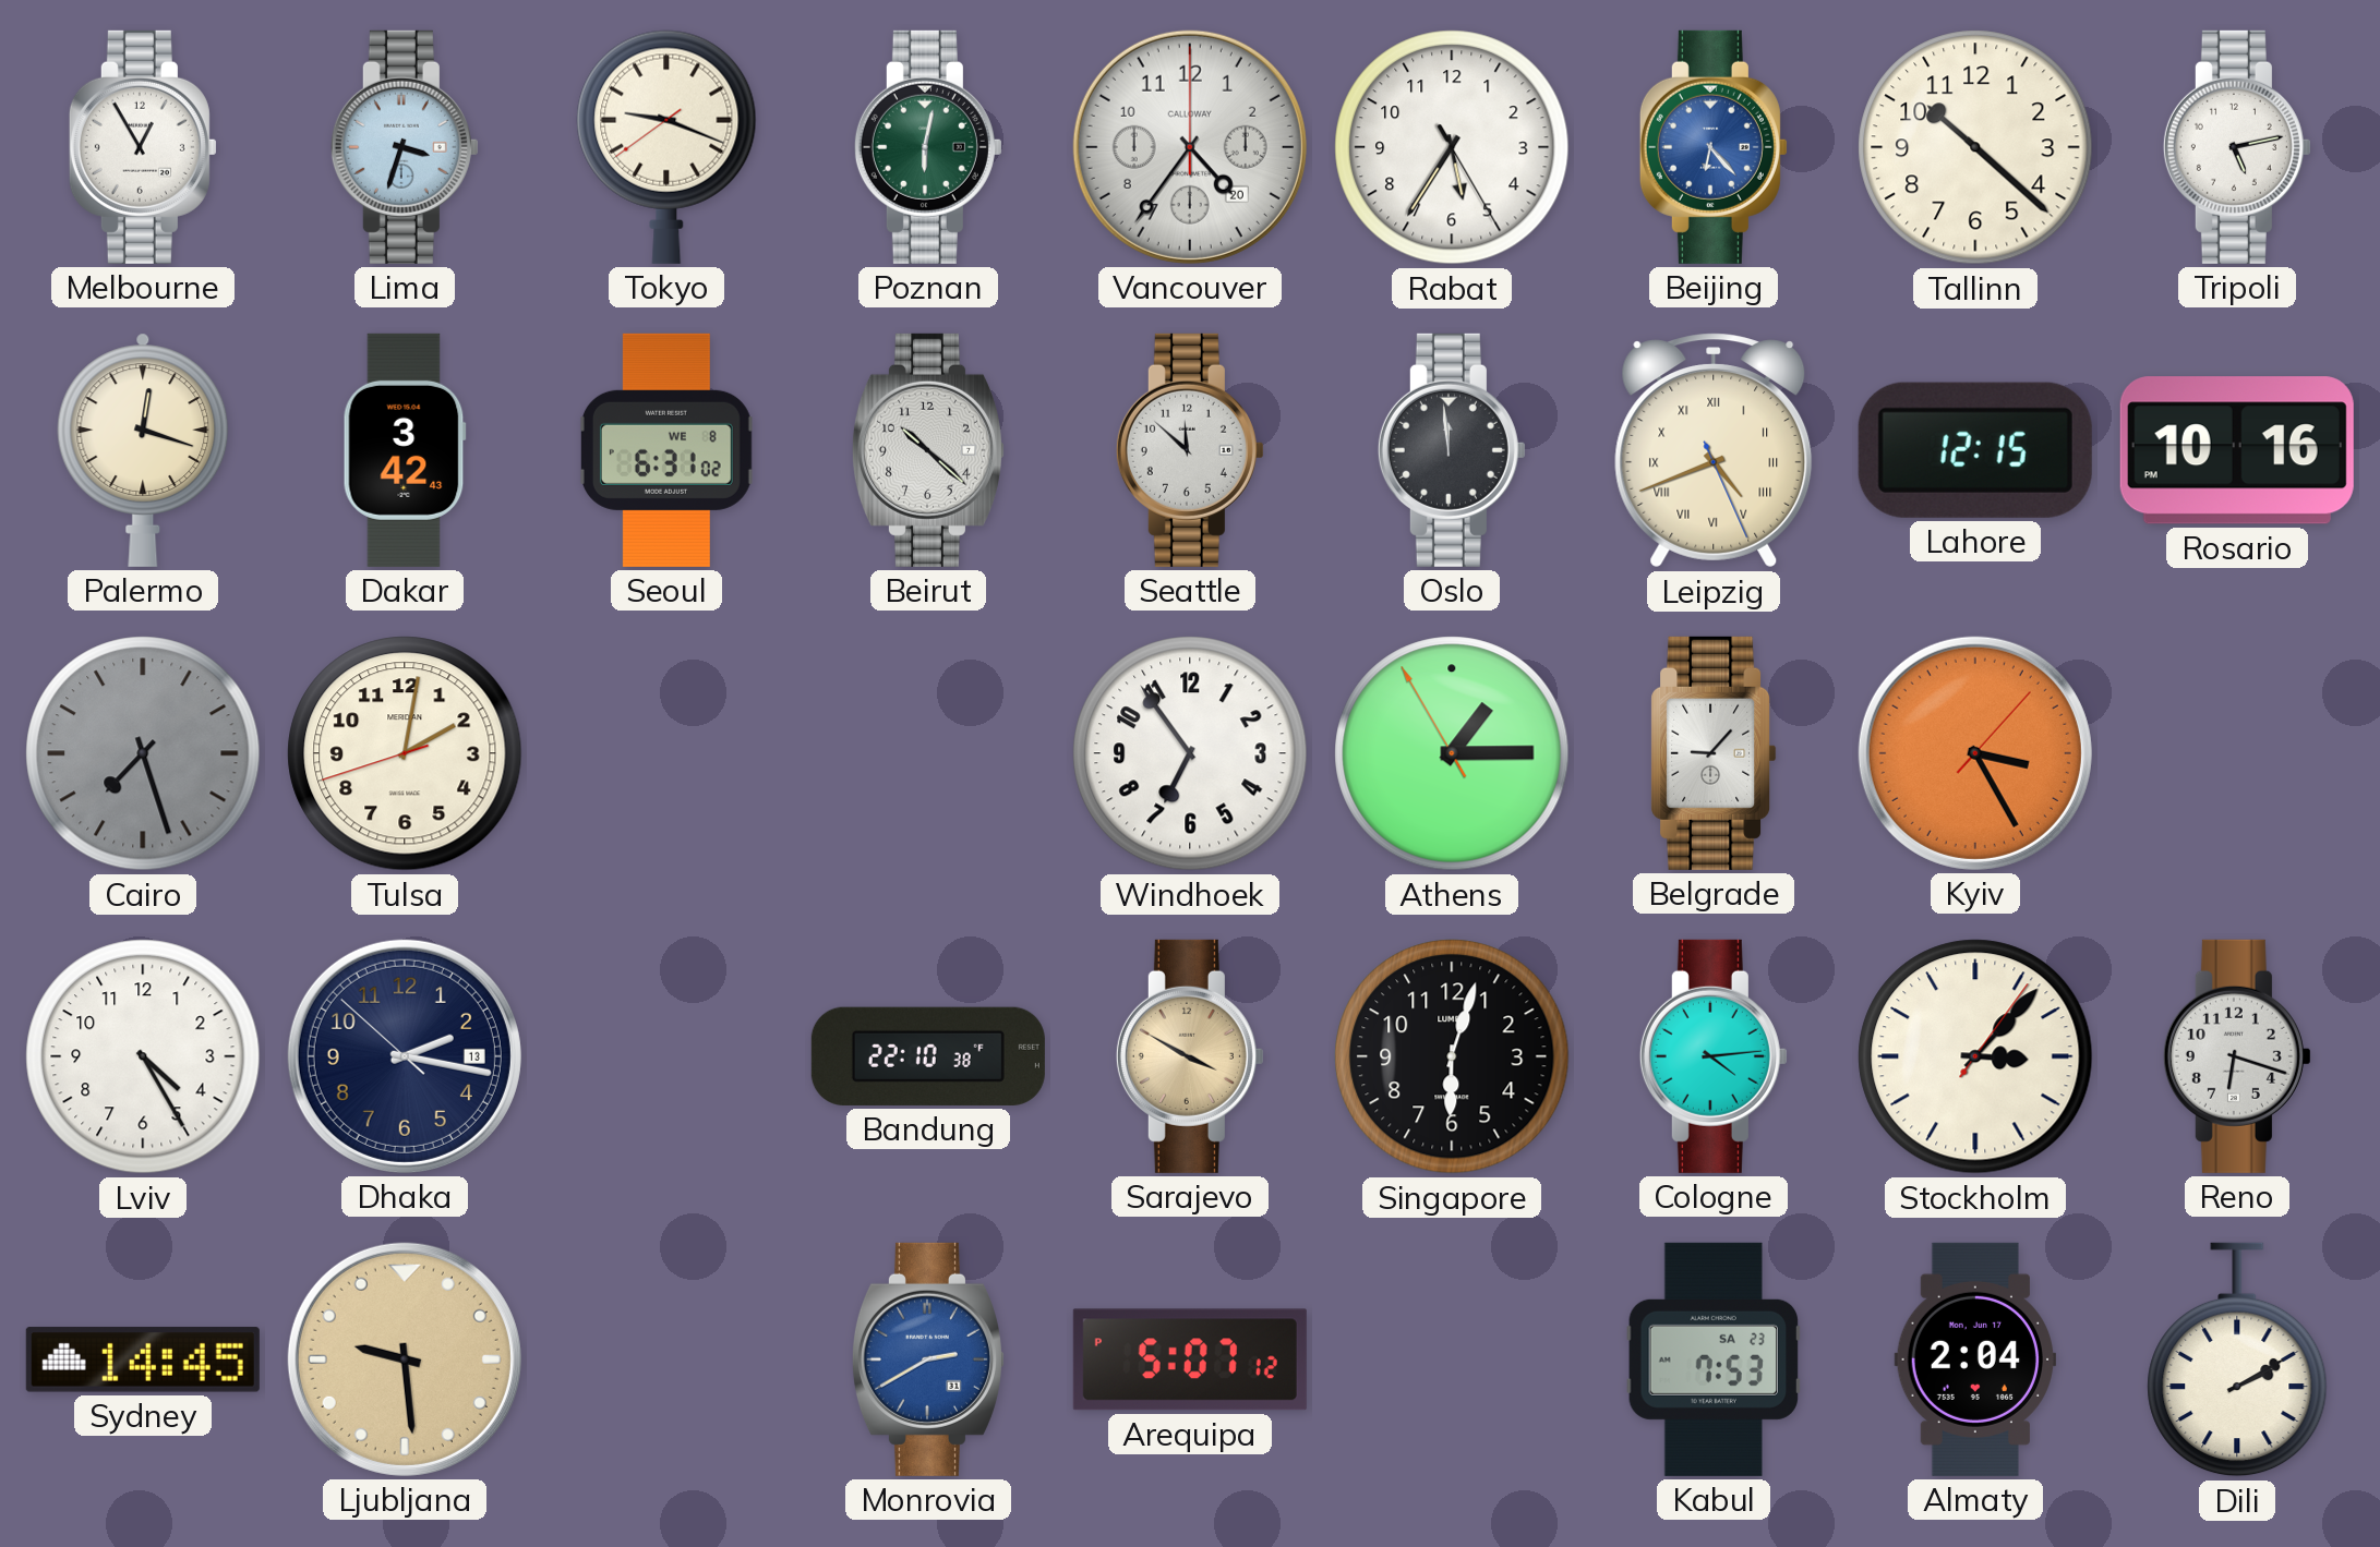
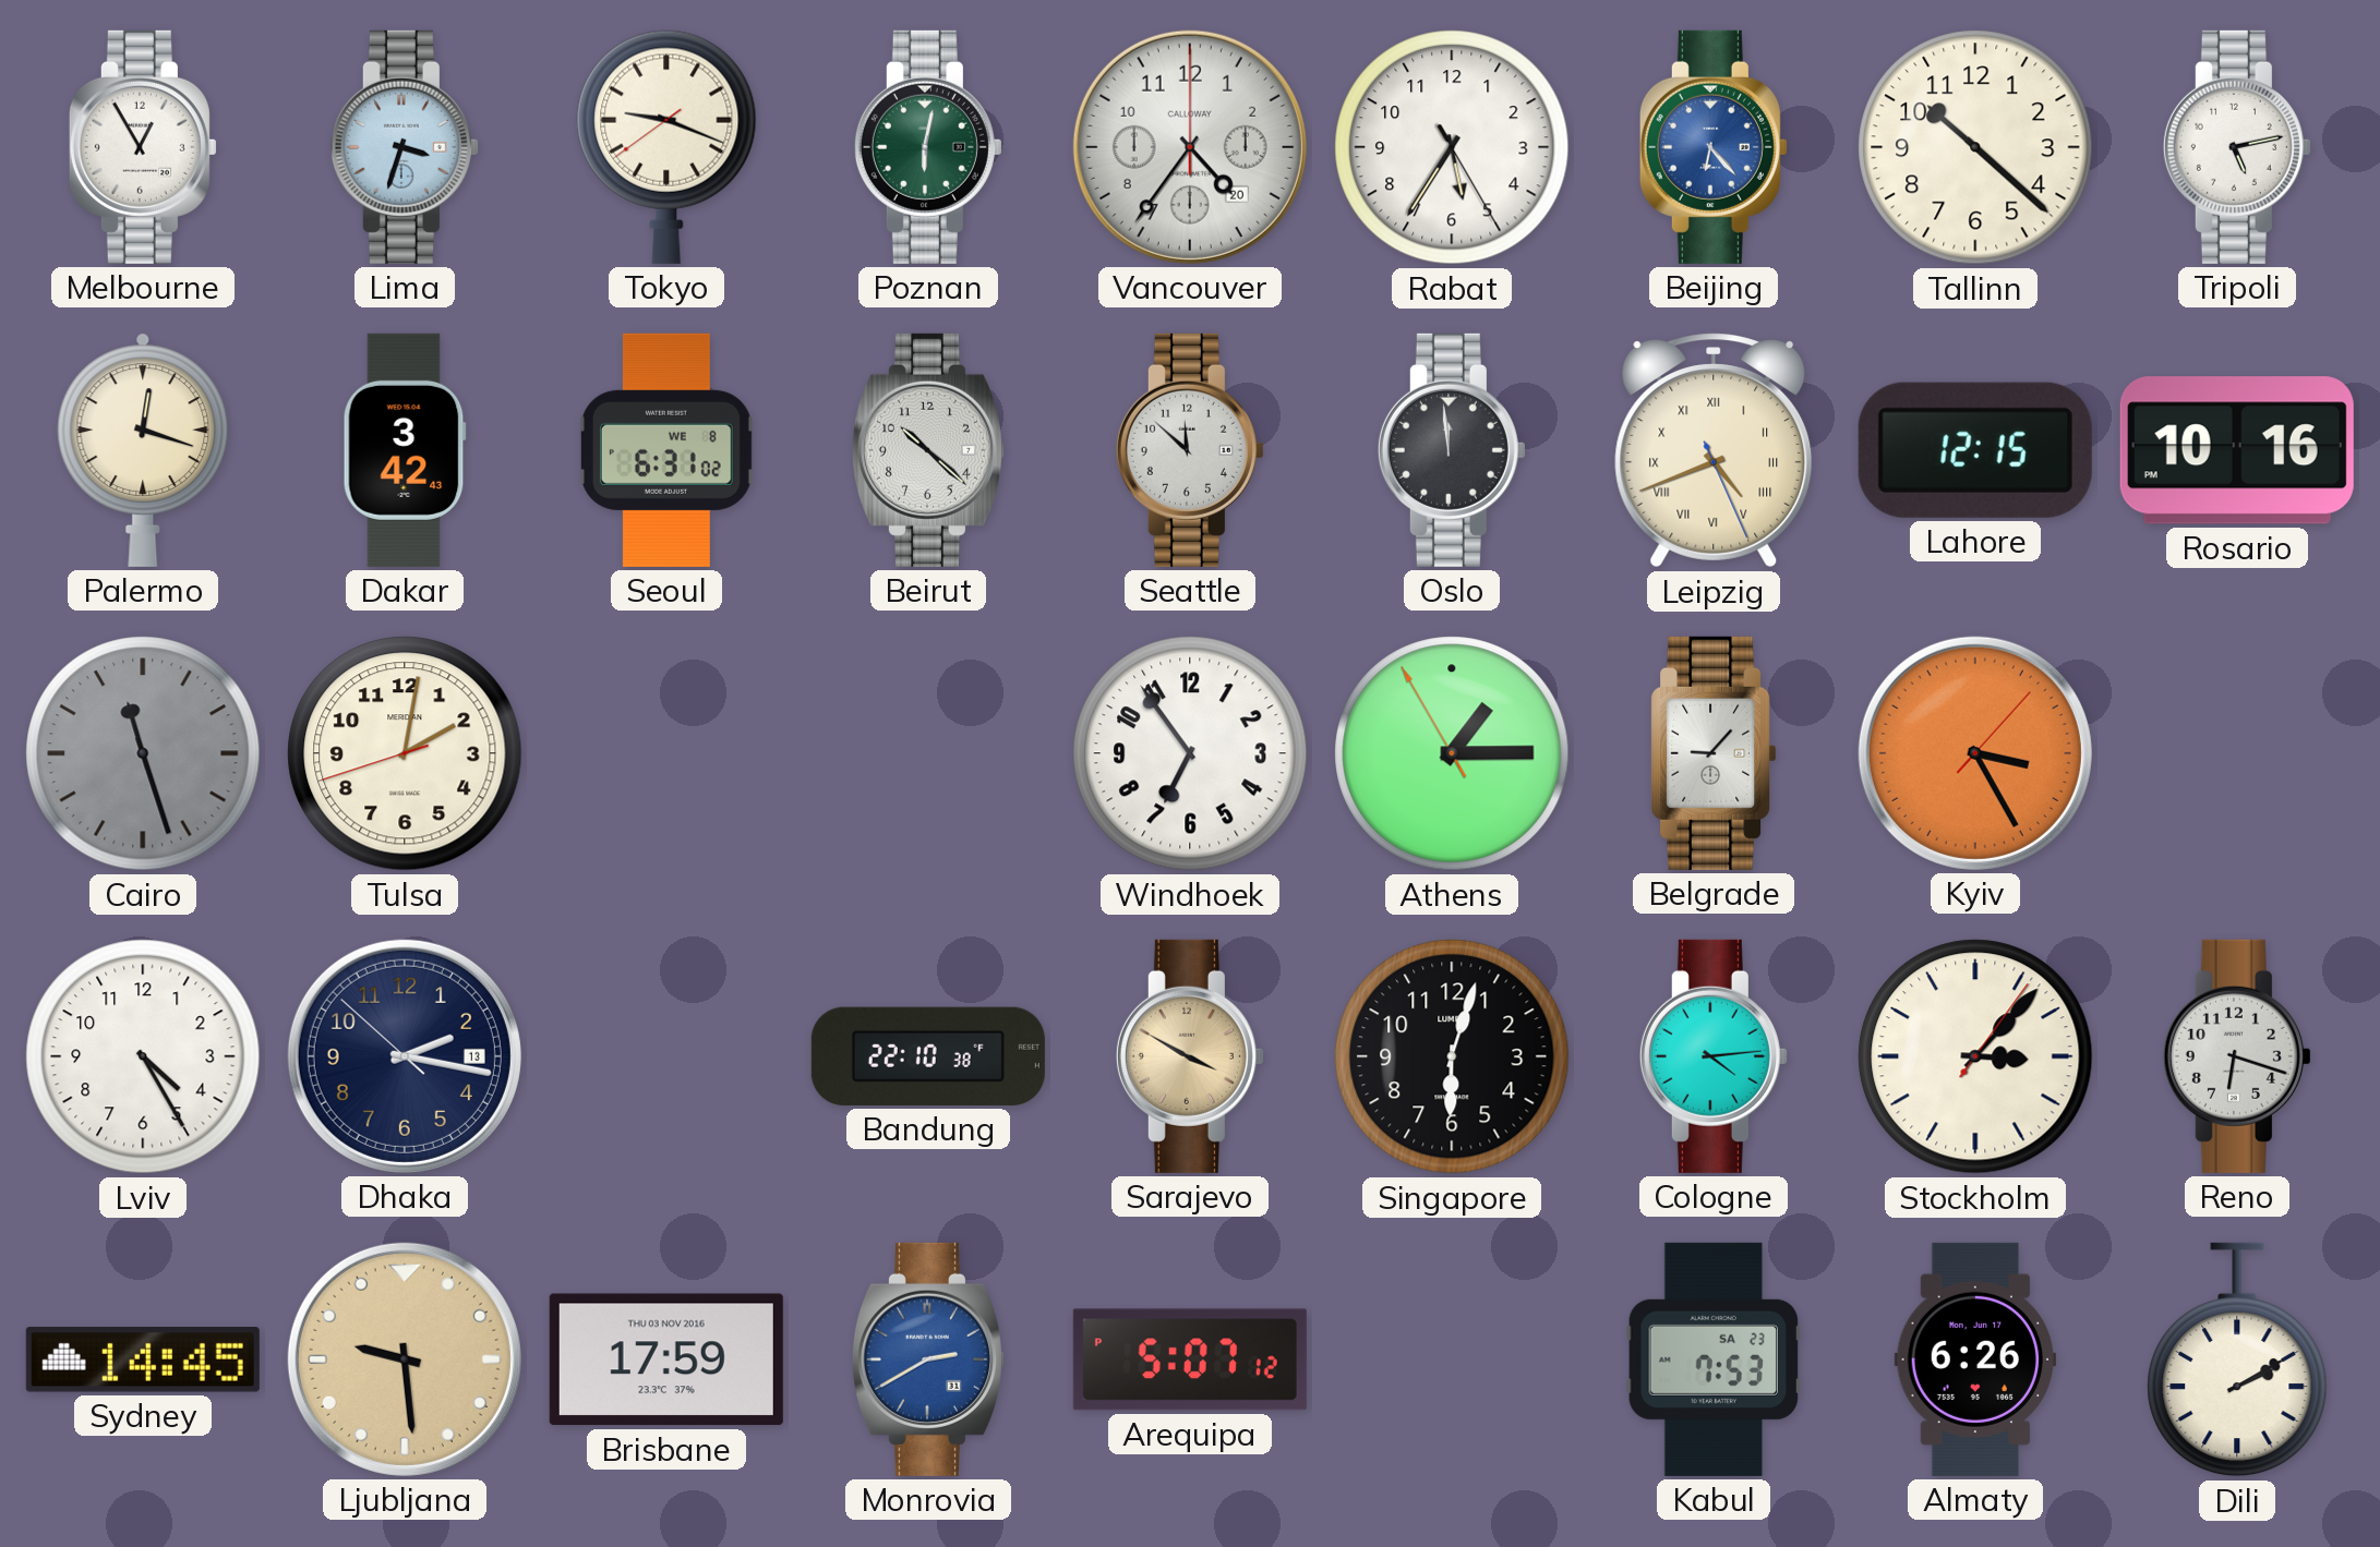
Cairo: 7:27 -> 11:27 (143, 753)
Brisbane: none -> 17:59 (666, 1359)
Almaty: 2:04 -> 6:26 (1974, 1359)
